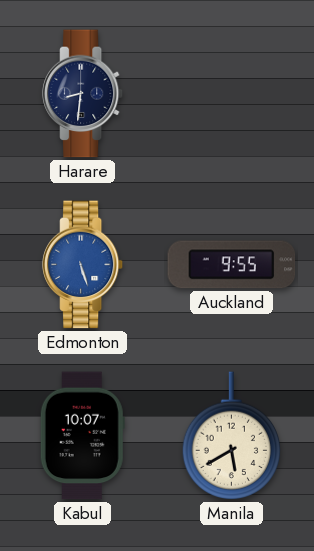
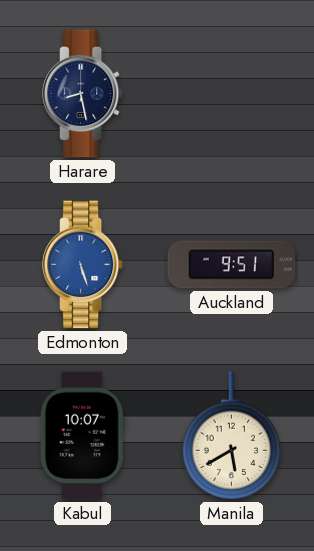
Harare: 8:31 -> 8:28 (83, 94)
Auckland: 9:55 -> 9:51 (232, 265)
